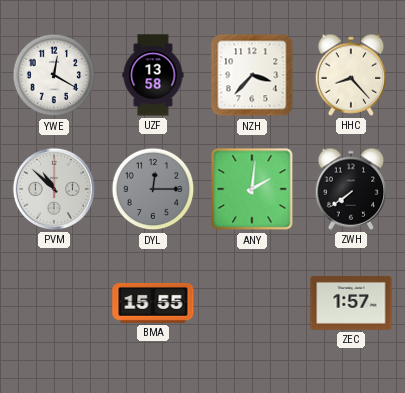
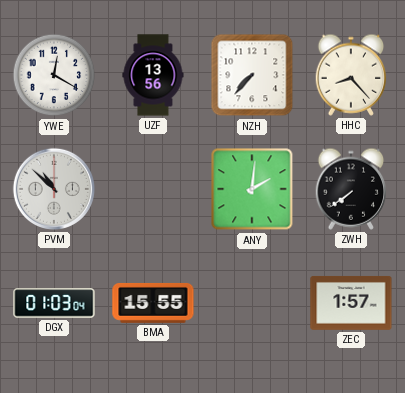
UZF: 13:58 -> 13:56 (153, 75)
NZH: 3:37 -> 7:37 (252, 75)
DYL: 12:15 -> none (153, 189)
DGX: none -> 01:03 (54, 303)
